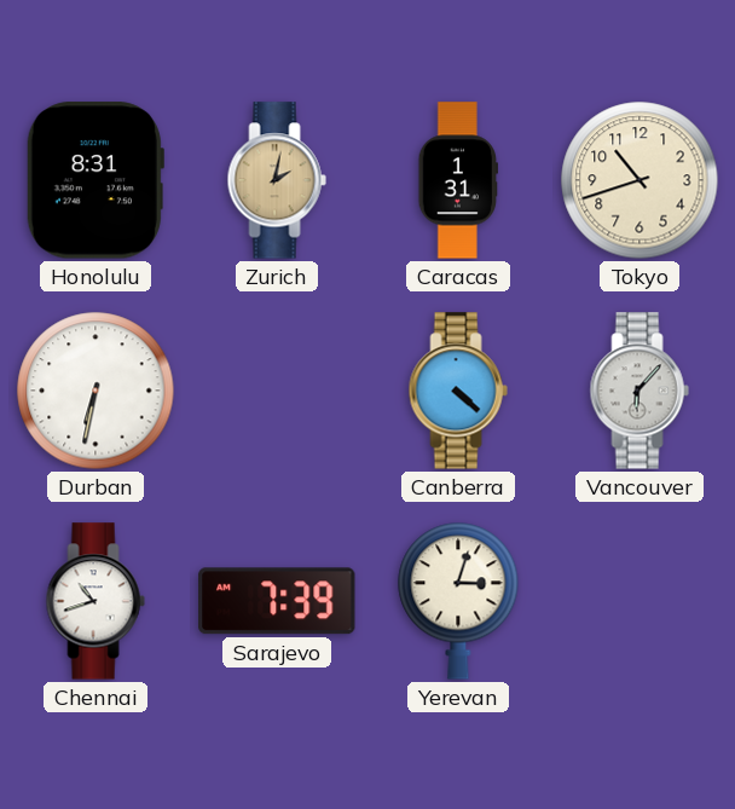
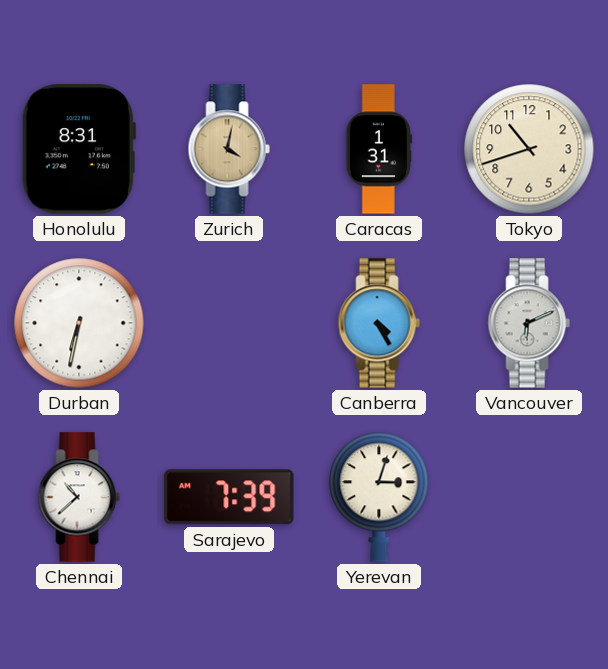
Zurich: 2:02 -> 4:02 (229, 149)
Canberra: 4:22 -> 4:25 (379, 323)
Vancouver: 6:07 -> 6:11 (529, 323)
Chennai: 10:42 -> 10:38 (79, 497)
